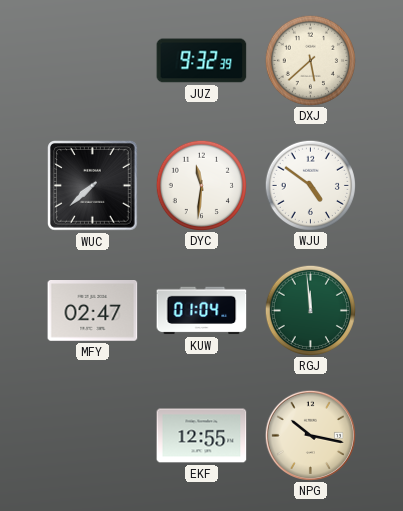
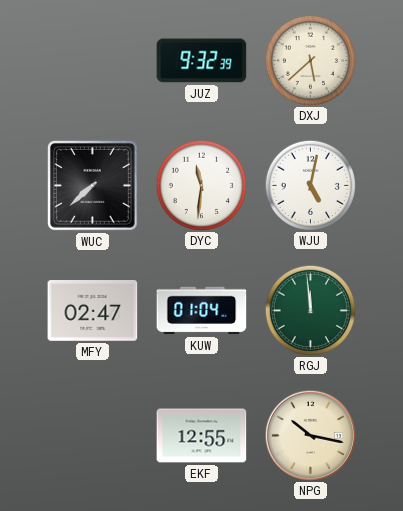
WJU: 4:51 -> 5:02 (310, 185)
